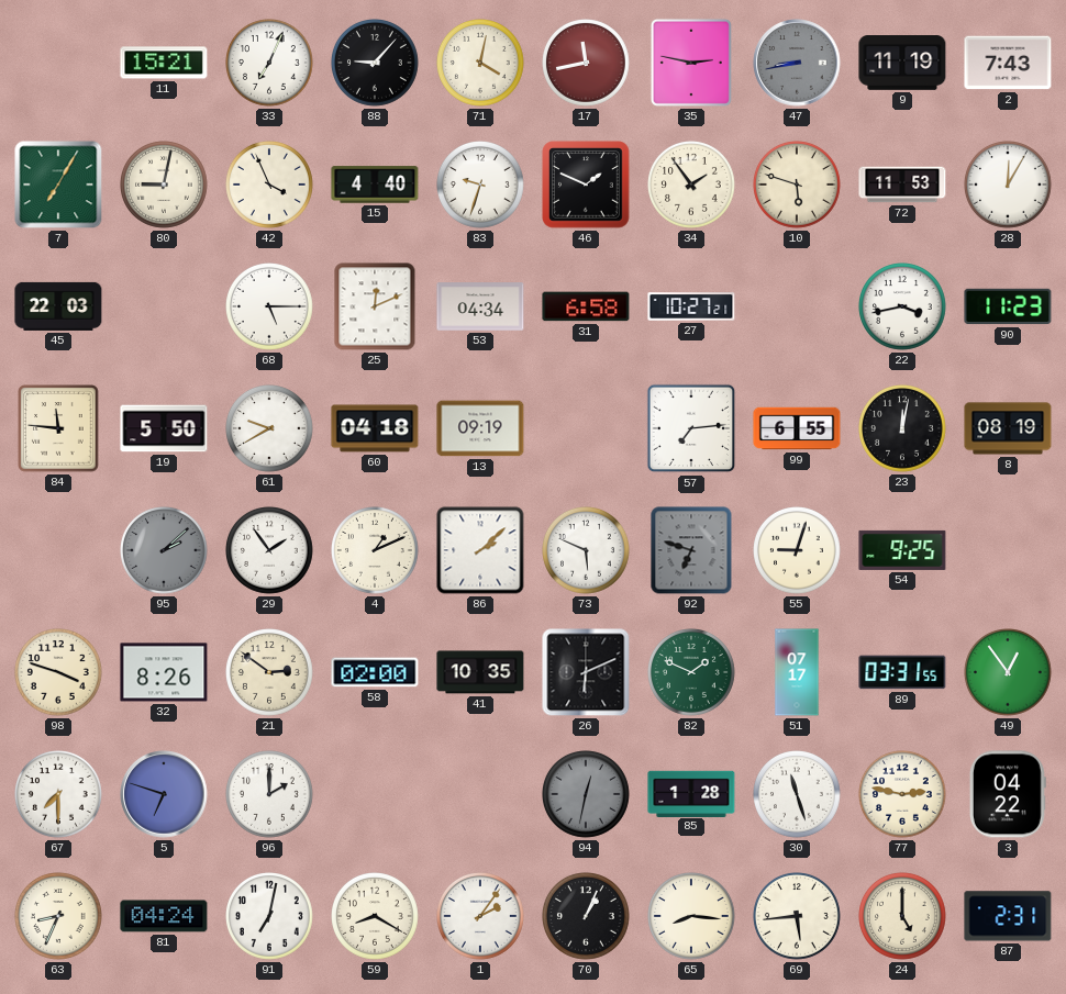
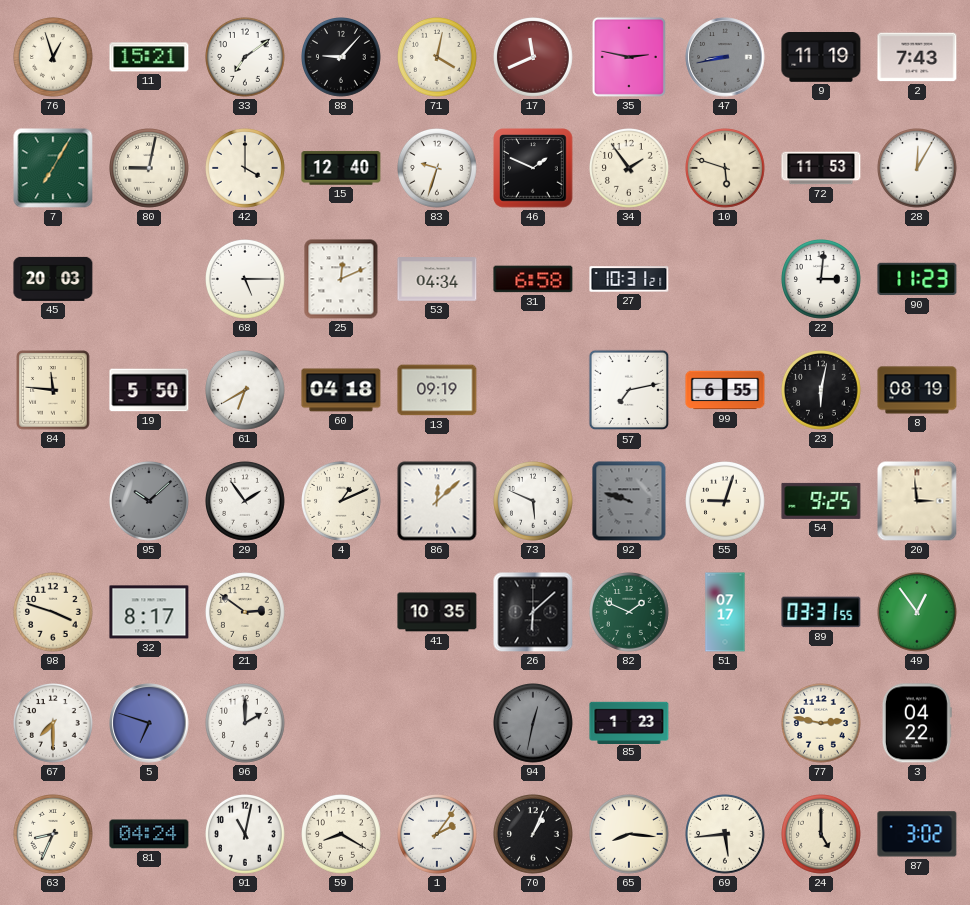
76: none -> 12:57 (54, 58)
33: 7:04 -> 7:09 (246, 58)
17: 11:43 -> 11:41 (534, 58)
42: 3:56 -> 4:00 (246, 169)
15: 4:40 -> 12:40 (341, 168)
45: 22:03 -> 20:03 (53, 279)
27: 10:27 -> 10:31 (629, 279)
22: 3:43 -> 3:01 (822, 280)
61: 9:40 -> 6:40 (246, 391)
57: 7:14 -> 7:13 (629, 390)
23: 12:02 -> 6:02 (822, 391)
95: 2:08 -> 10:08 (150, 502)
86: 2:08 -> 12:08 (437, 501)
92: 6:48 -> 9:48 (629, 501)
20: none -> 2:59 (917, 501)
32: 8:26 -> 8:17 (149, 612)
58: 02:00 -> none (375, 672)
26: 6:11 -> 6:08 (533, 612)
85: 1:28 -> 1:23 (629, 722)
30: 11:27 -> none (798, 795)
91: 7:02 -> 11:02 (246, 835)
87: 2:31 -> 3:02 (917, 834)
